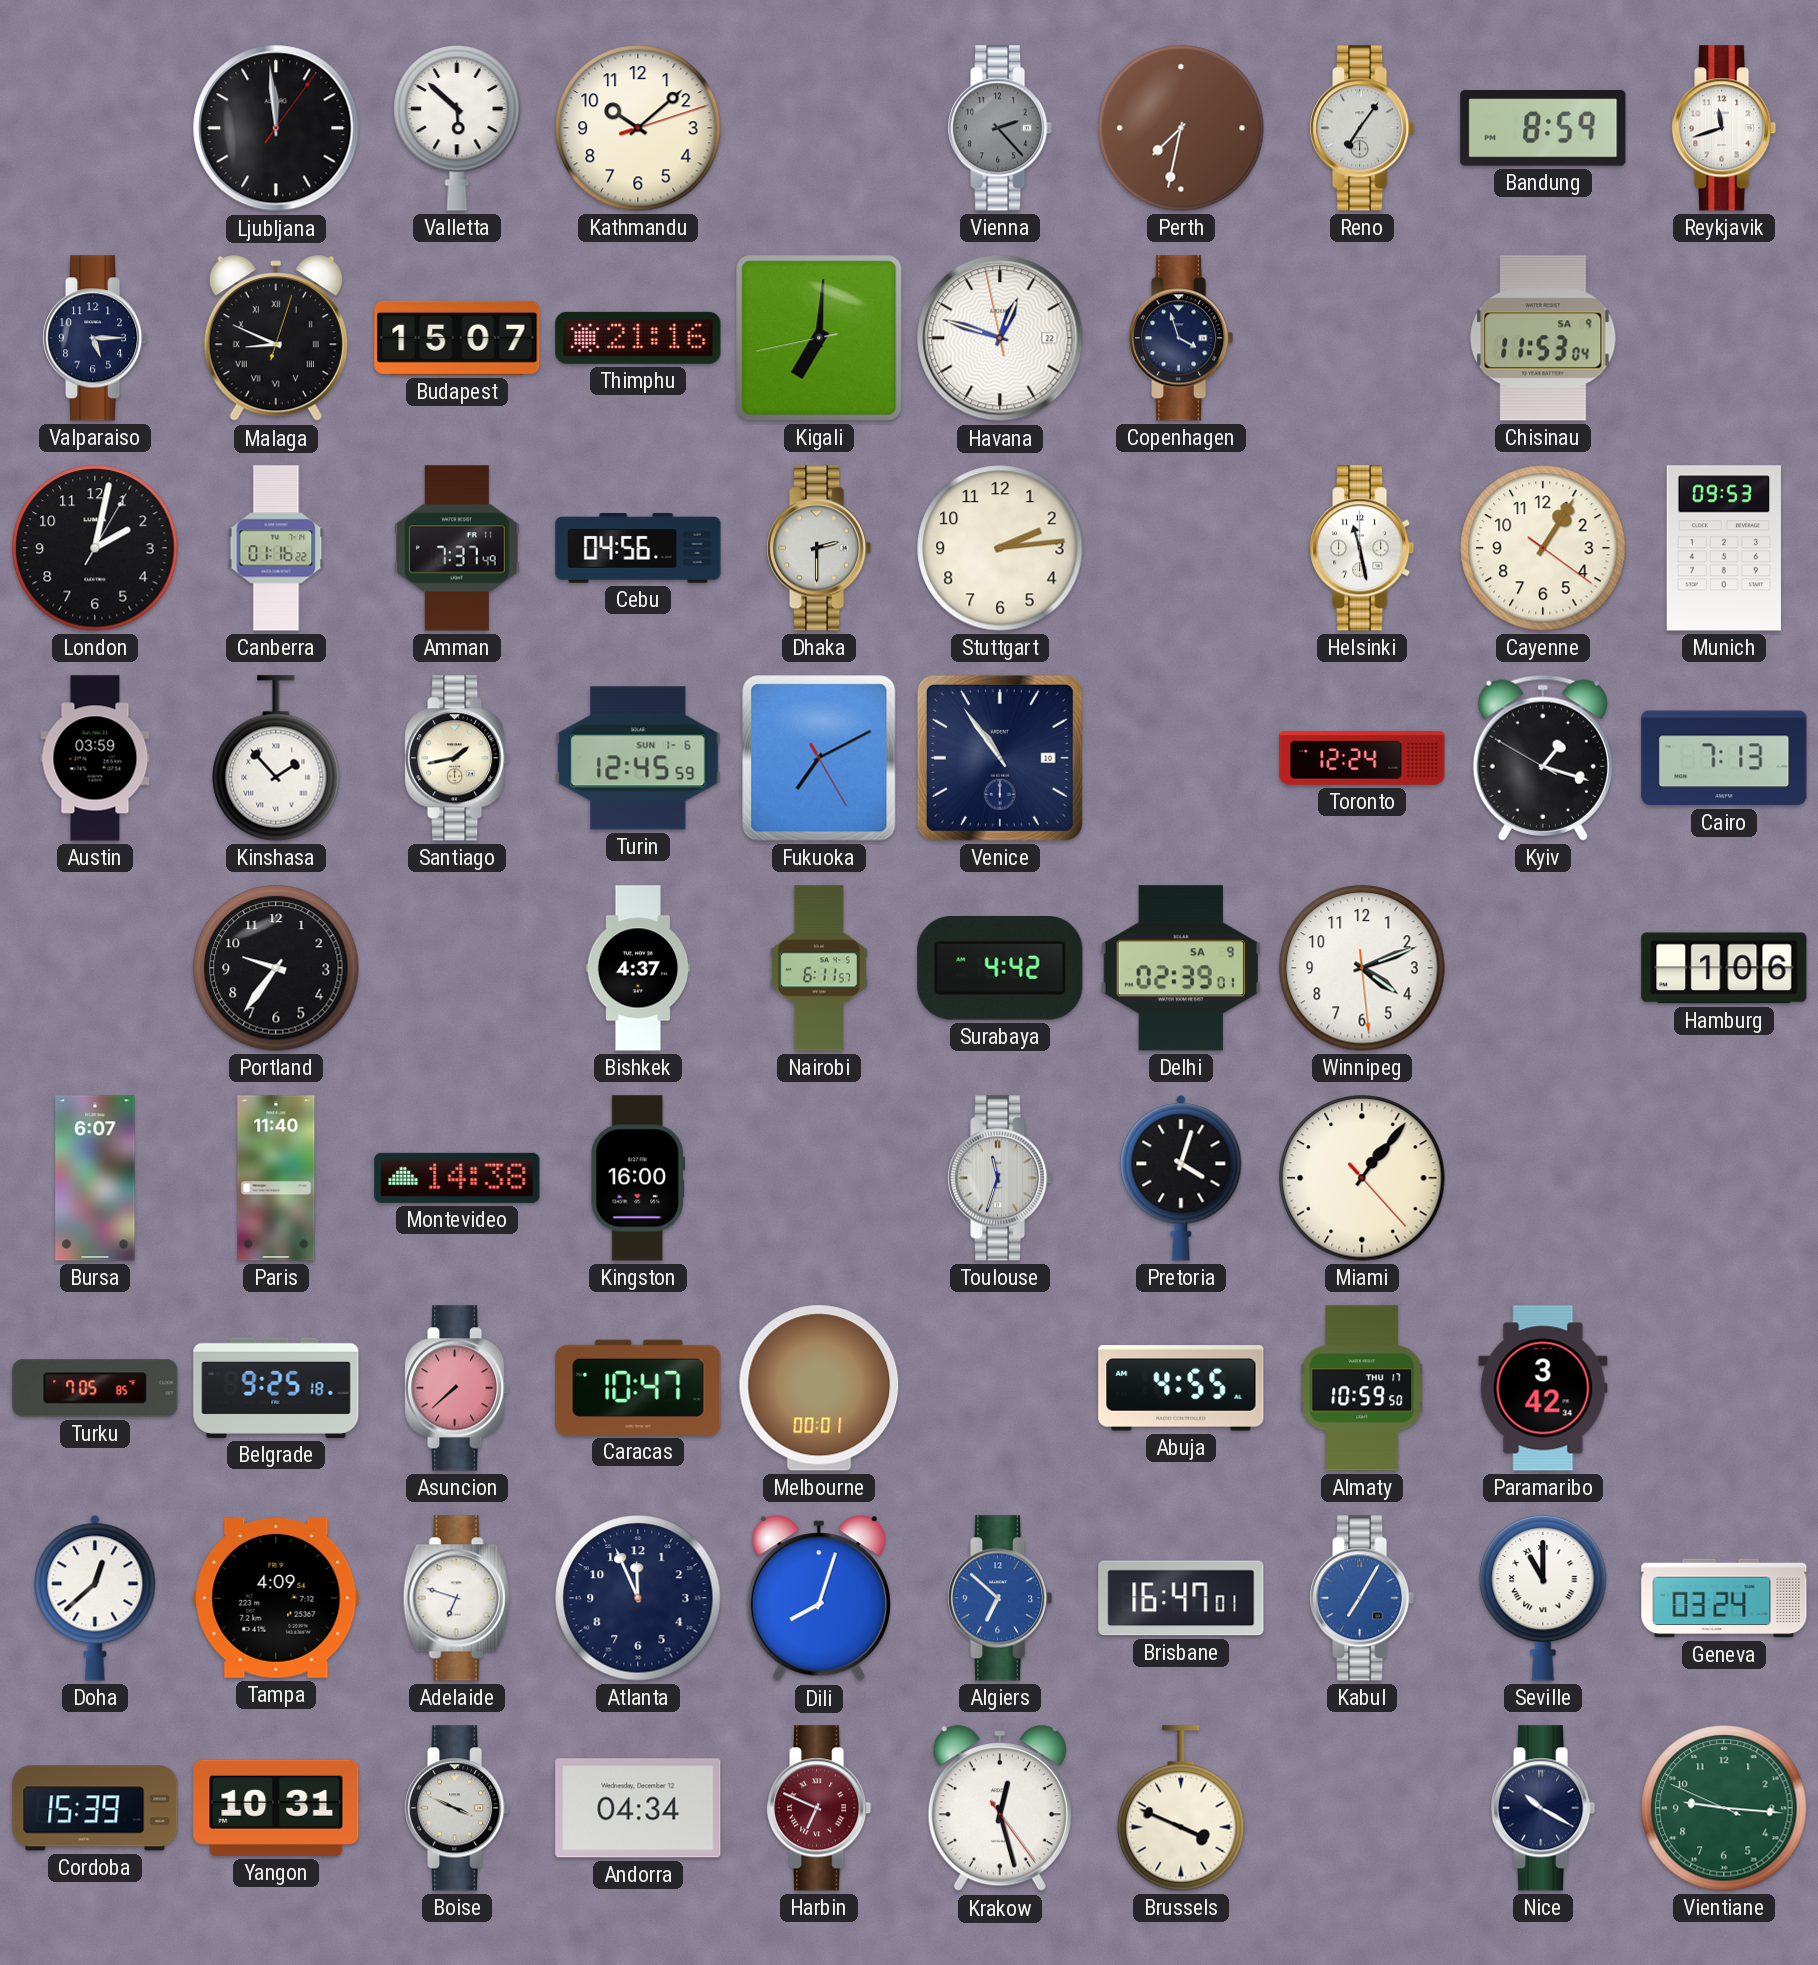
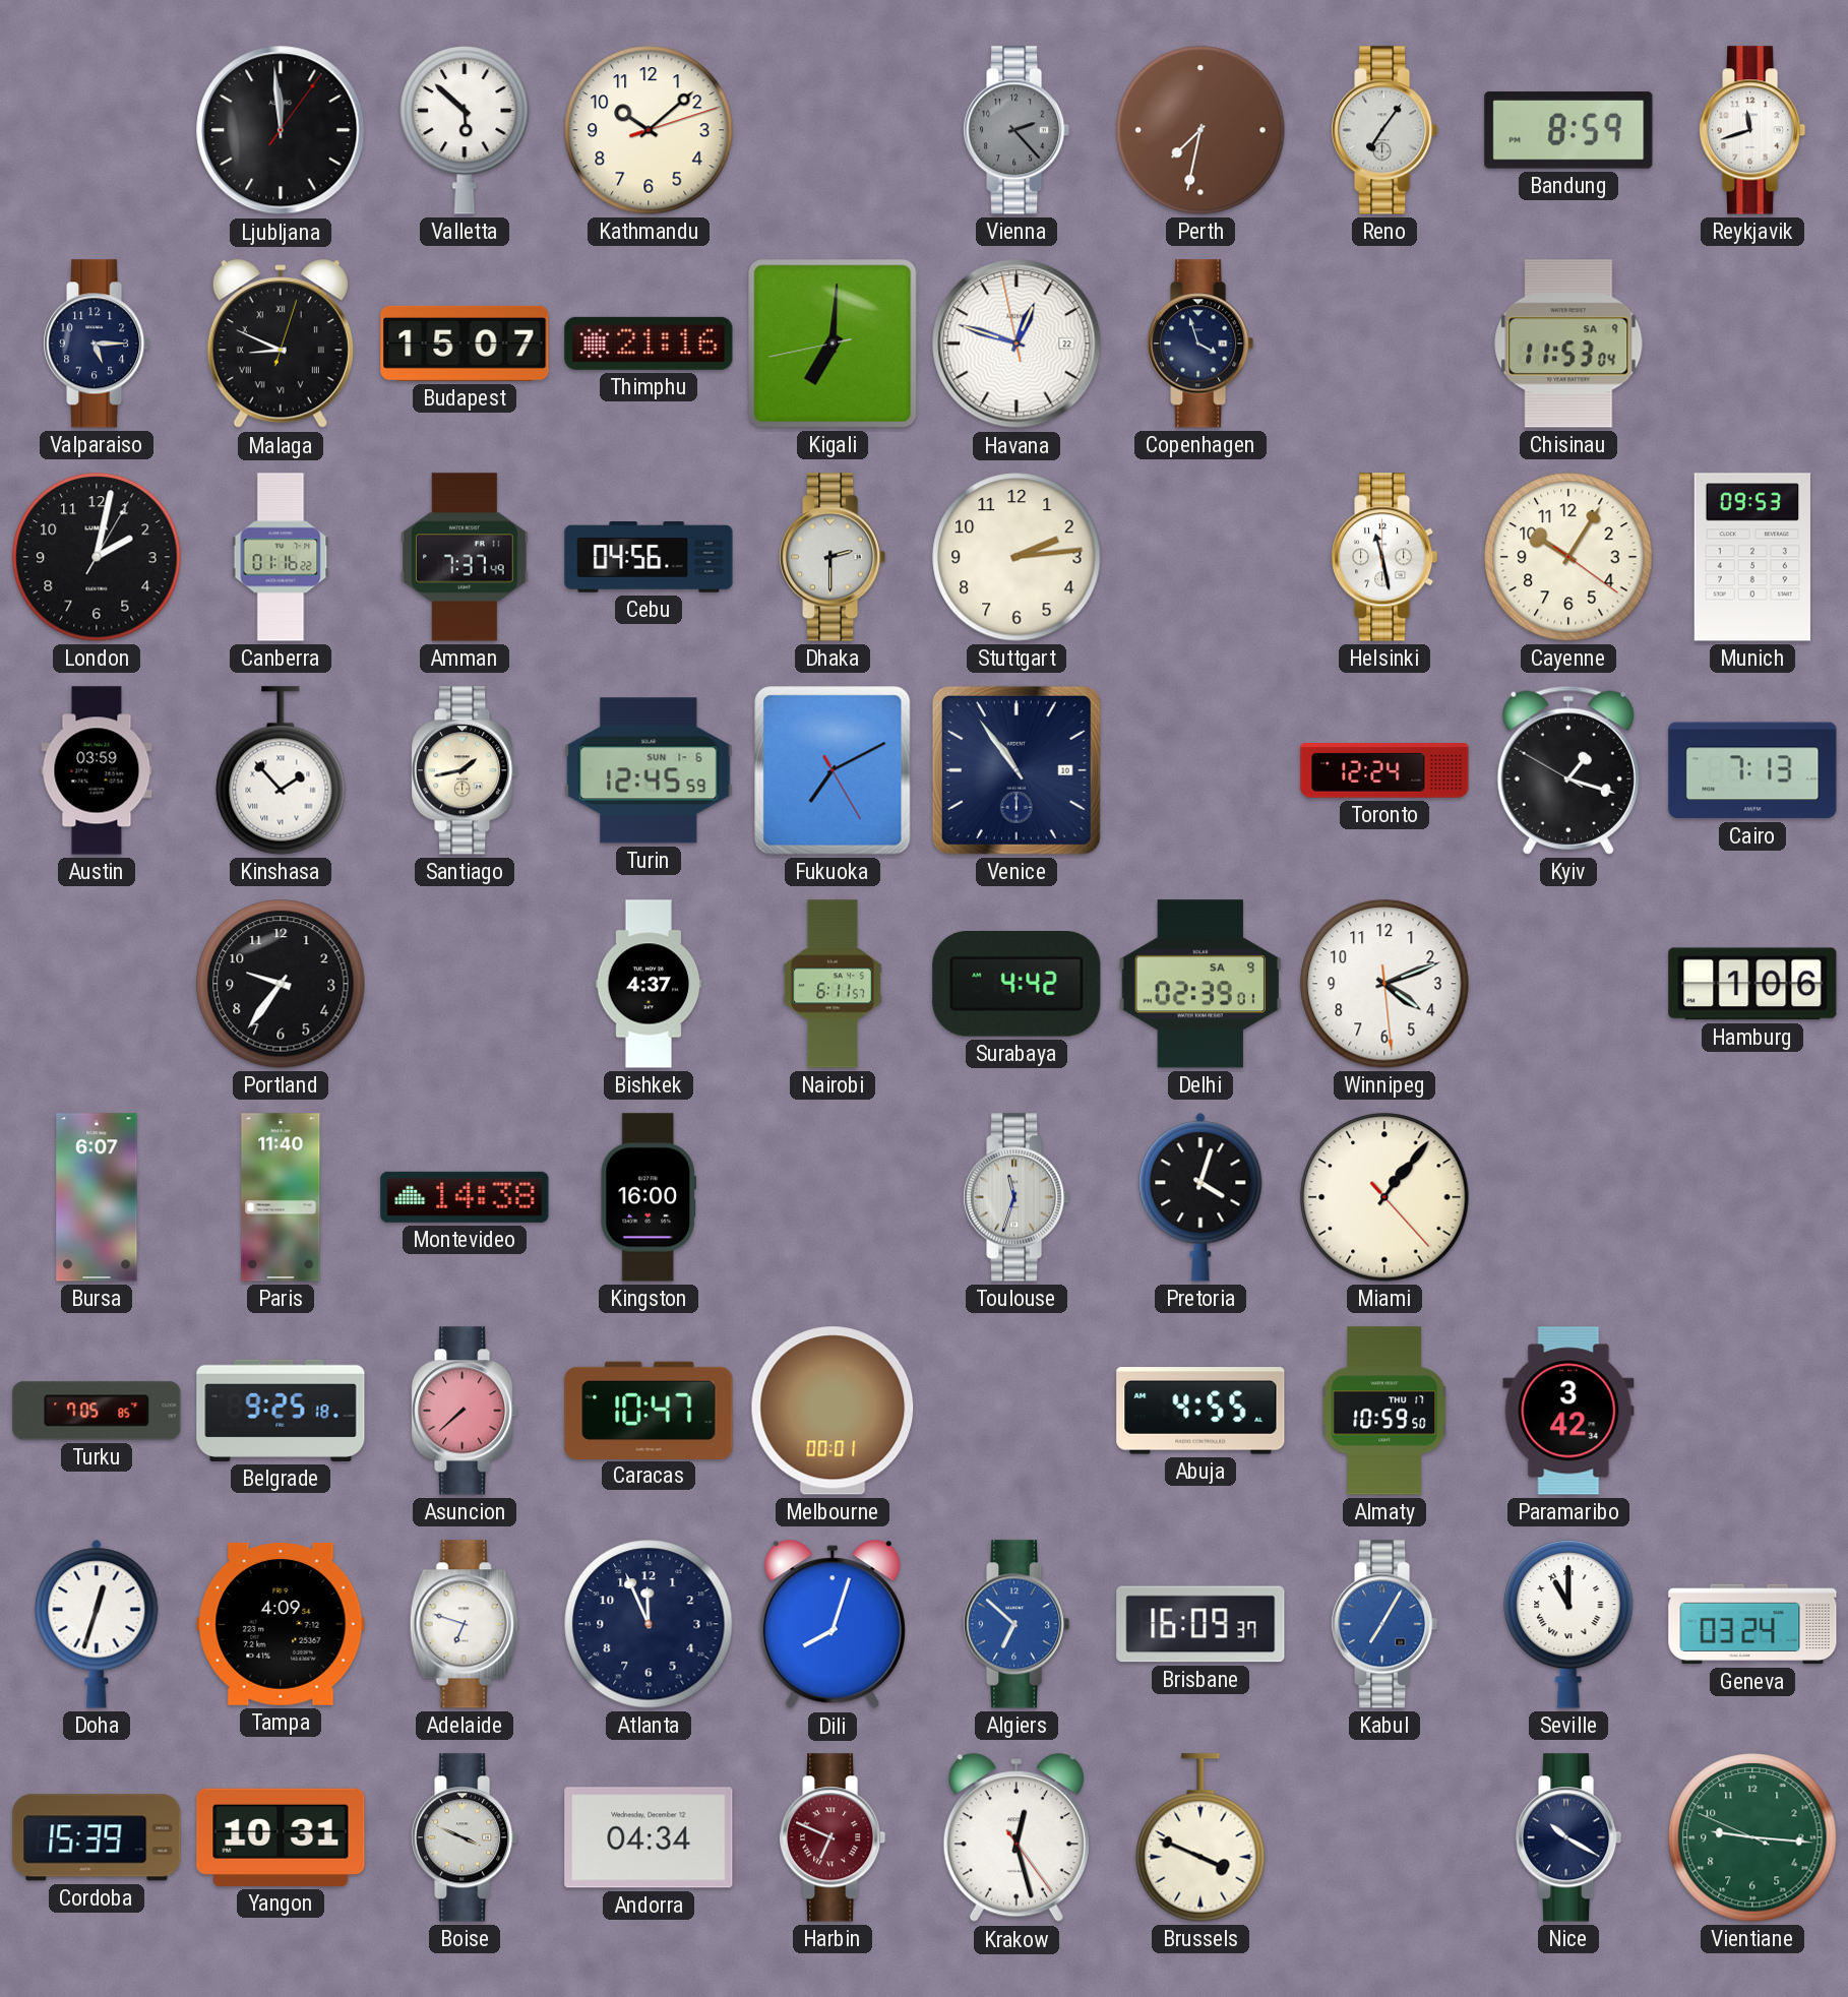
Cayenne: 1:05 -> 10:05 (1568, 557)
Doha: 12:38 -> 12:33 (97, 1624)
Brisbane: 16:47 -> 16:09 (1200, 1624)
